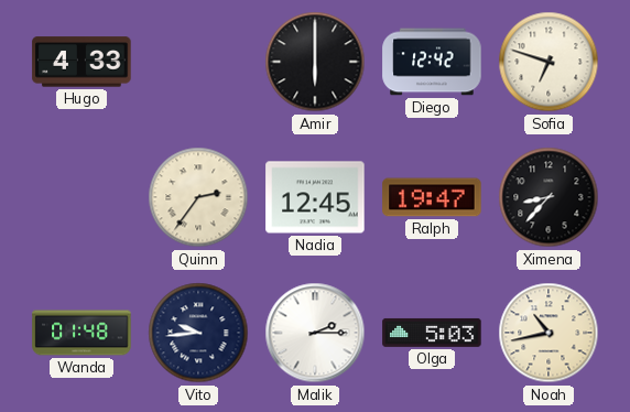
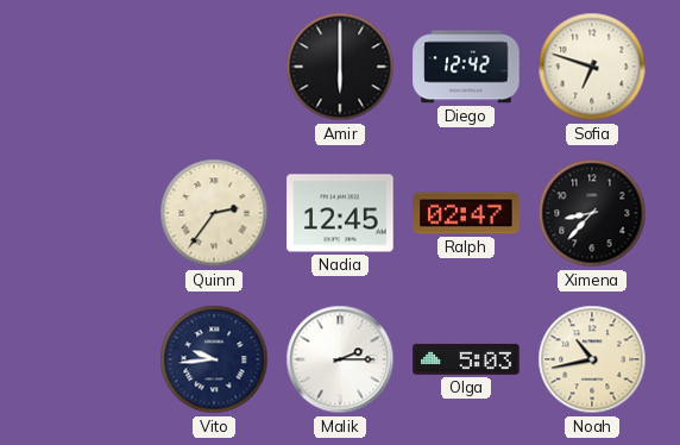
Hugo: 4:33 -> none (82, 62)
Ralph: 19:47 -> 02:47 (466, 213)
Wanda: 01:48 -> none (82, 333)
